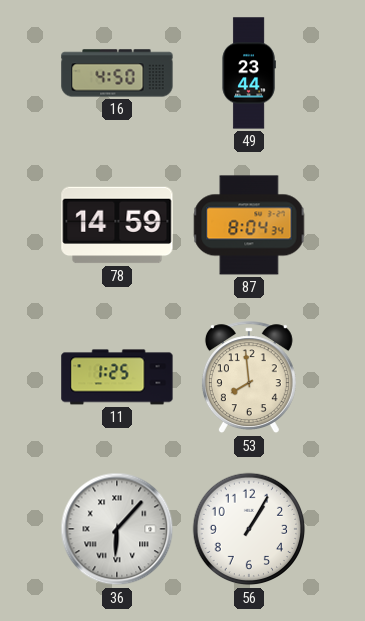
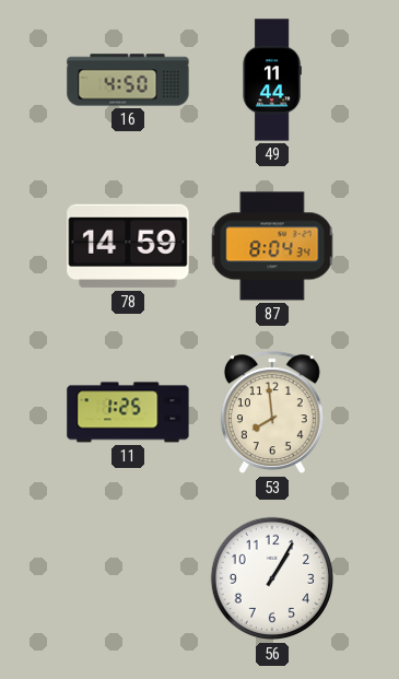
49: 23:44 -> 11:44 (272, 80)
36: 6:07 -> none (117, 529)
